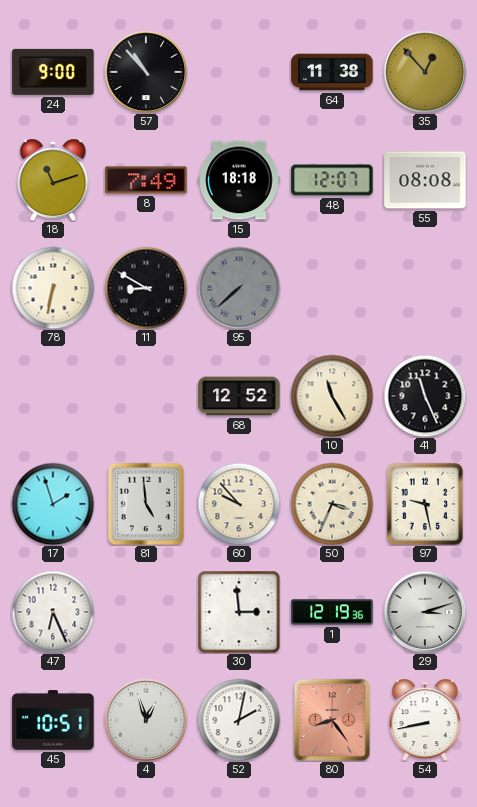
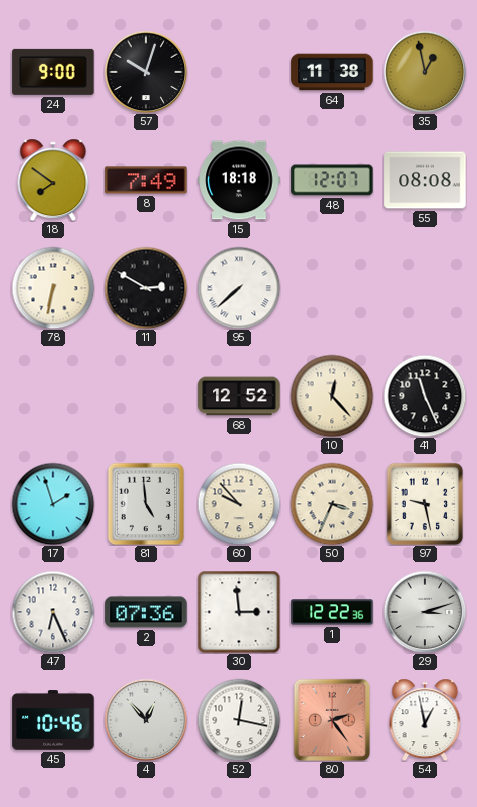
57: 10:53 -> 10:03 (146, 72)
35: 12:53 -> 12:58 (425, 72)
18: 11:12 -> 7:51 (53, 180)
11: 8:50 -> 2:50 (146, 288)
95 dial: grey -> white (239, 288)
10: 11:25 -> 12:23 (332, 396)
2: none -> 07:36 (146, 612)
1: 12:19 -> 12:22 (332, 612)
45: 10:51 -> 10:46 (53, 720)
4: 12:57 -> 12:53 (146, 720)
52: 2:02 -> 12:17 (239, 720)
80: 8:24 -> 2:24 (332, 720)
54: 8:43 -> 12:58 (425, 720)
